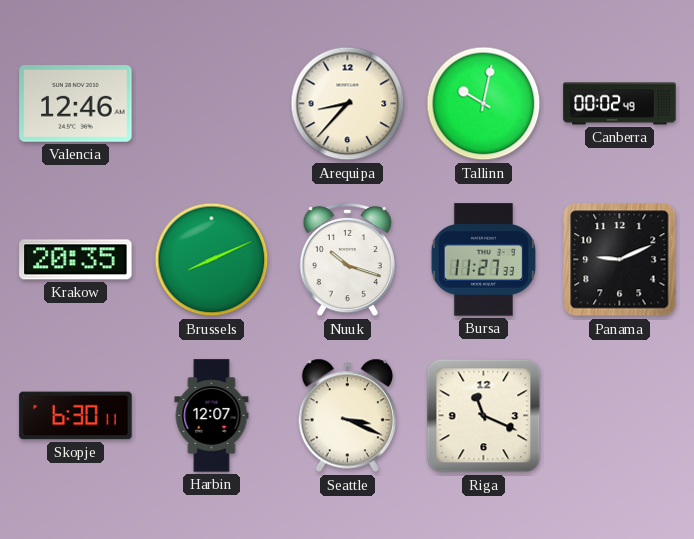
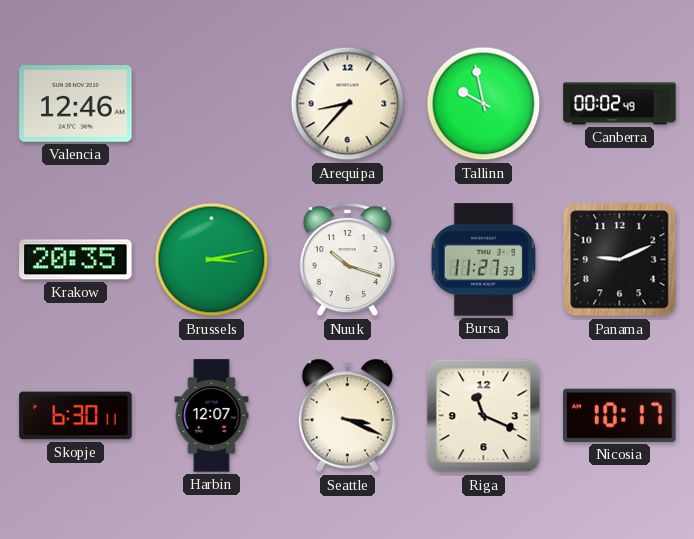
Tallinn: 10:02 -> 9:58 (484, 104)
Brussels: 8:11 -> 3:13 (212, 260)
Nicosia: none -> 10:17 (620, 415)
